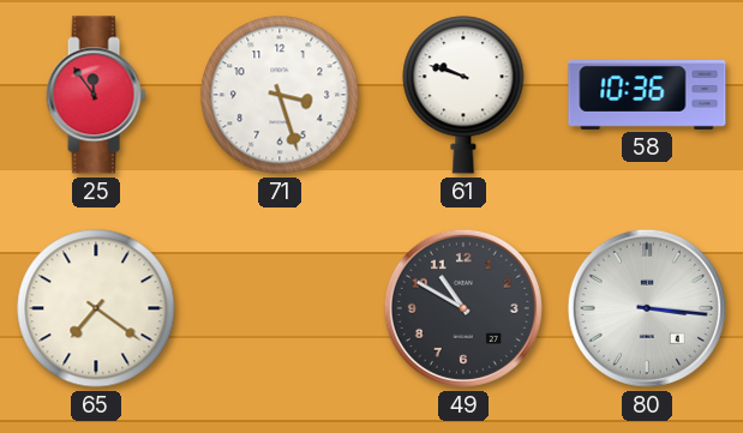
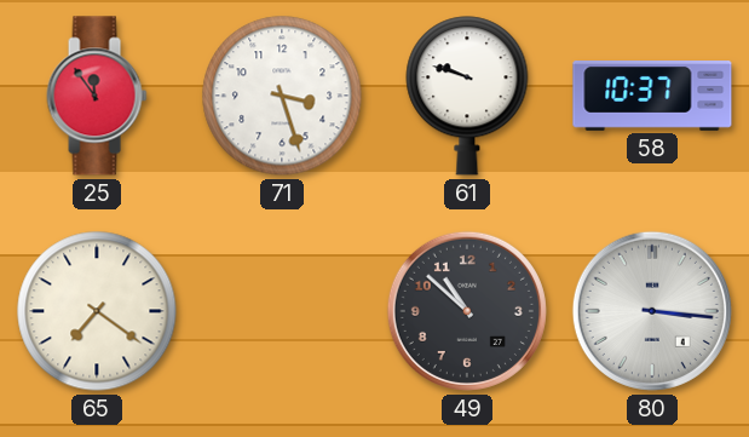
58: 10:36 -> 10:37 (652, 97)
49: 10:50 -> 10:52 (467, 311)
